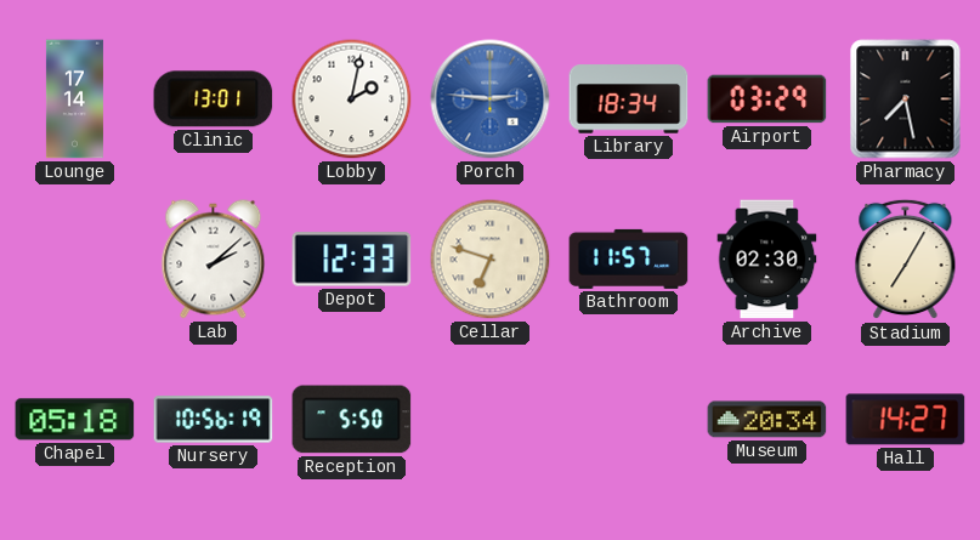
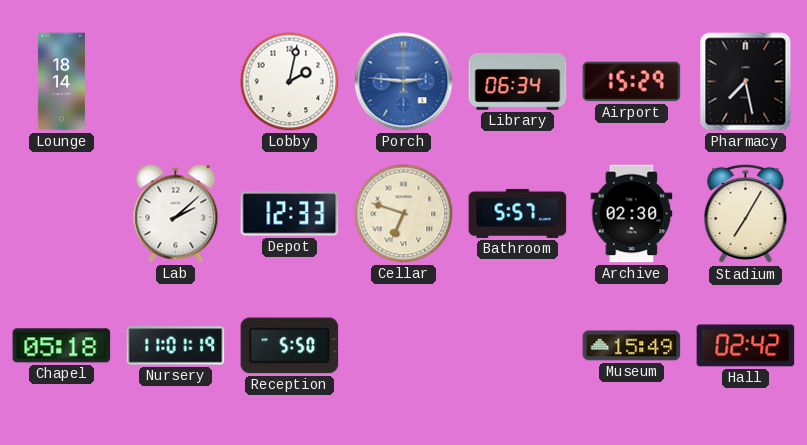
Lounge: 17:14 -> 18:14 (61, 82)
Clinic: 13:01 -> none (214, 100)
Library: 18:34 -> 06:34 (518, 82)
Airport: 03:29 -> 15:29 (632, 82)
Bathroom: 11:57 -> 5:57 (518, 213)
Nursery: 10:56 -> 11:01 (176, 346)
Museum: 20:34 -> 15:49 (632, 346)
Hall: 14:27 -> 02:42 (746, 346)
